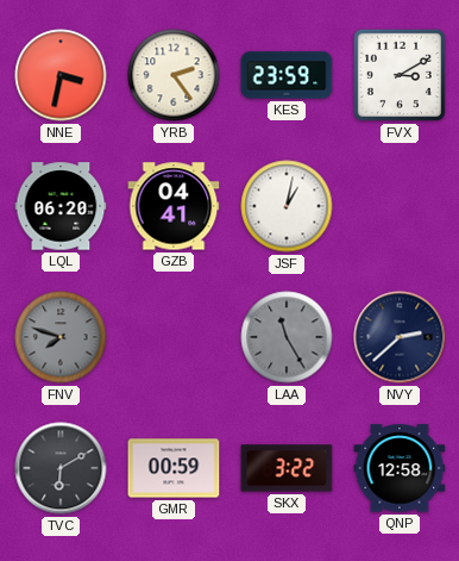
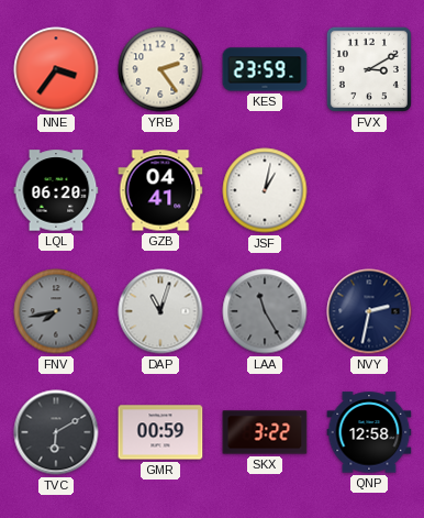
NNE: 3:32 -> 3:36 (56, 69)
FNV: 7:48 -> 7:43 (56, 311)
DAP: none -> 11:03 (160, 311)
NVY: 2:38 -> 2:32 (369, 311)
